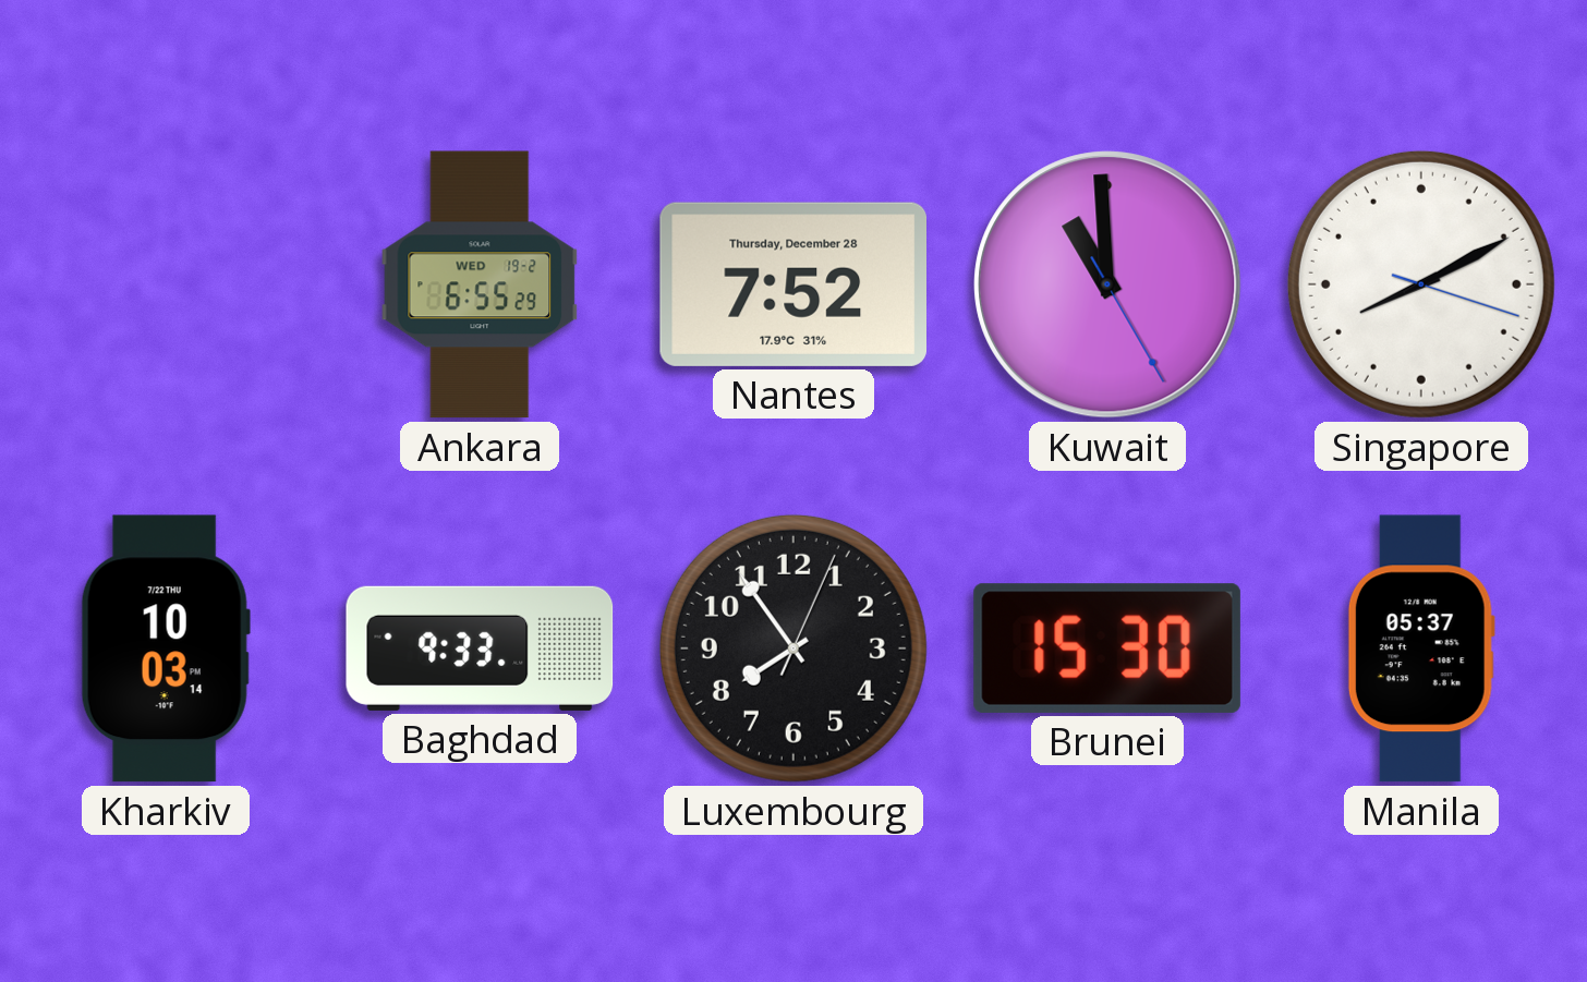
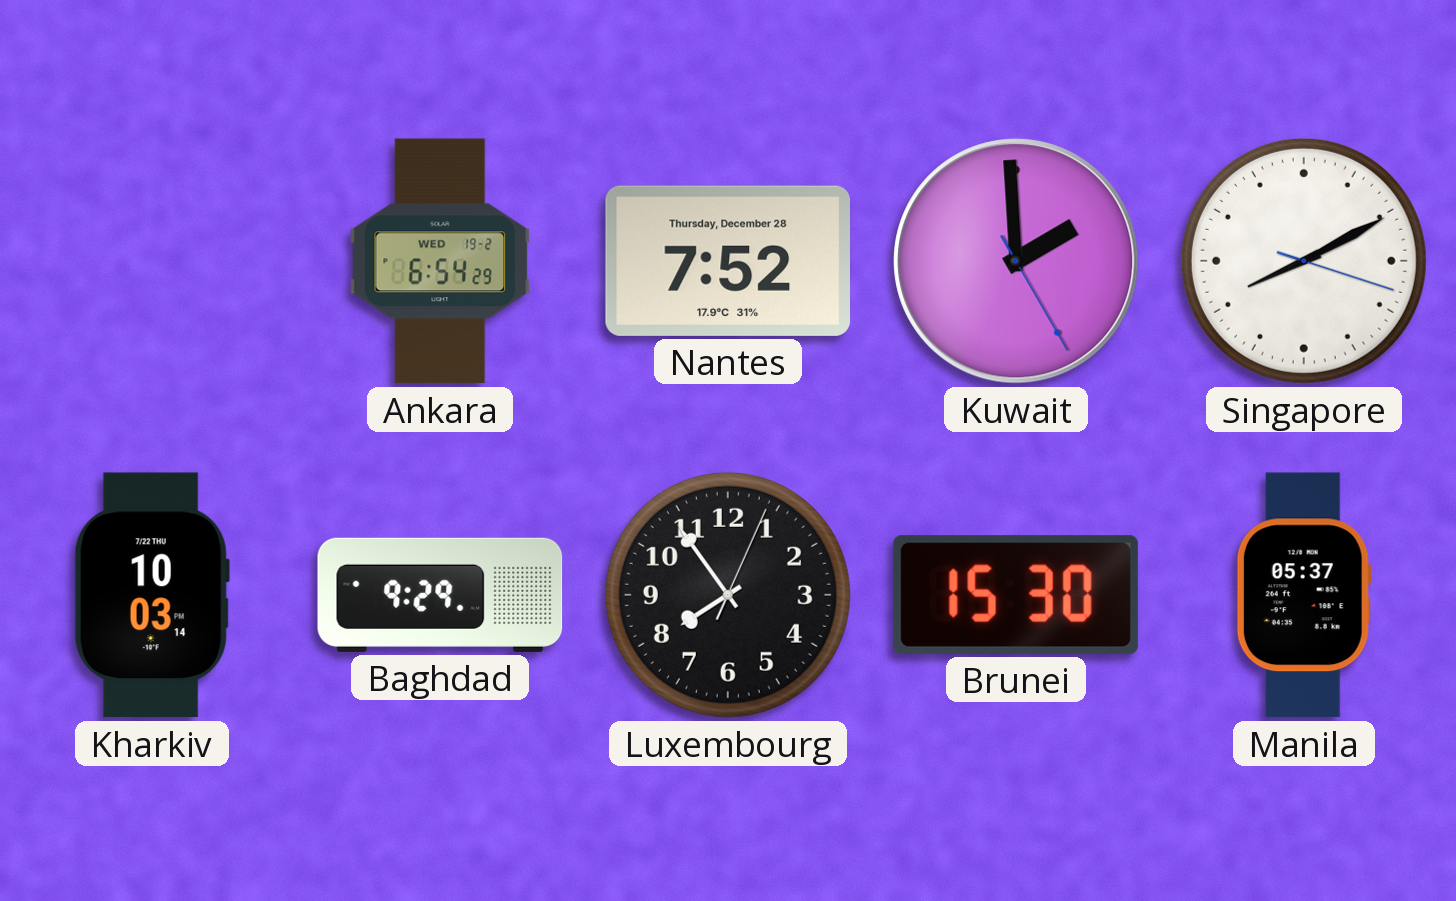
Ankara: 6:55 -> 6:54 (440, 261)
Kuwait: 10:59 -> 1:59 (1016, 261)
Baghdad: 9:33 -> 9:29 (440, 595)
